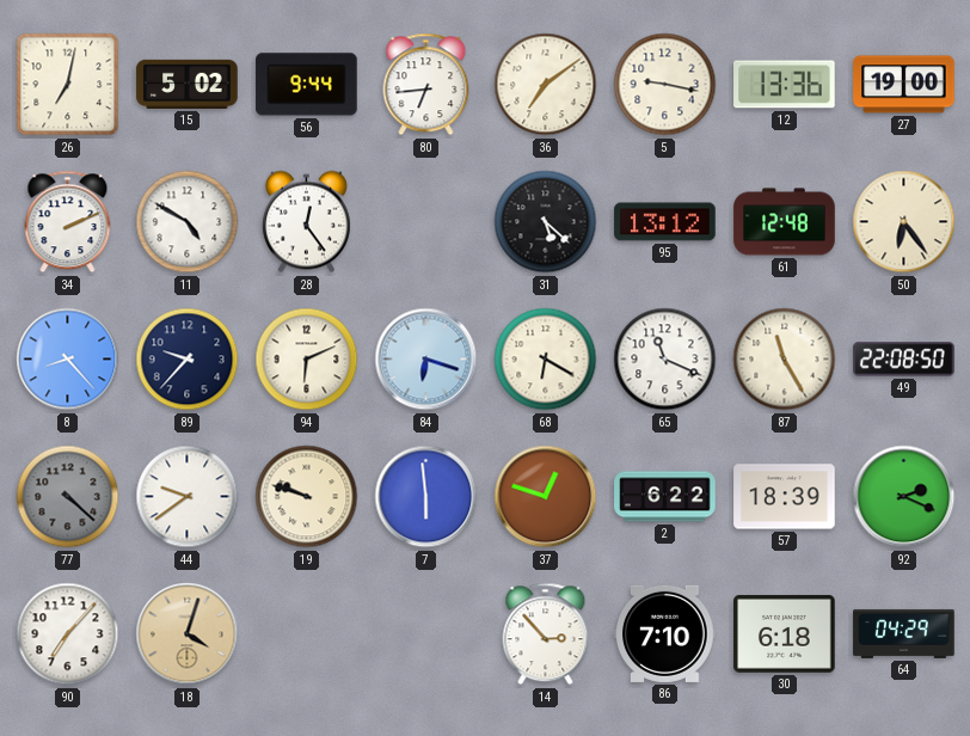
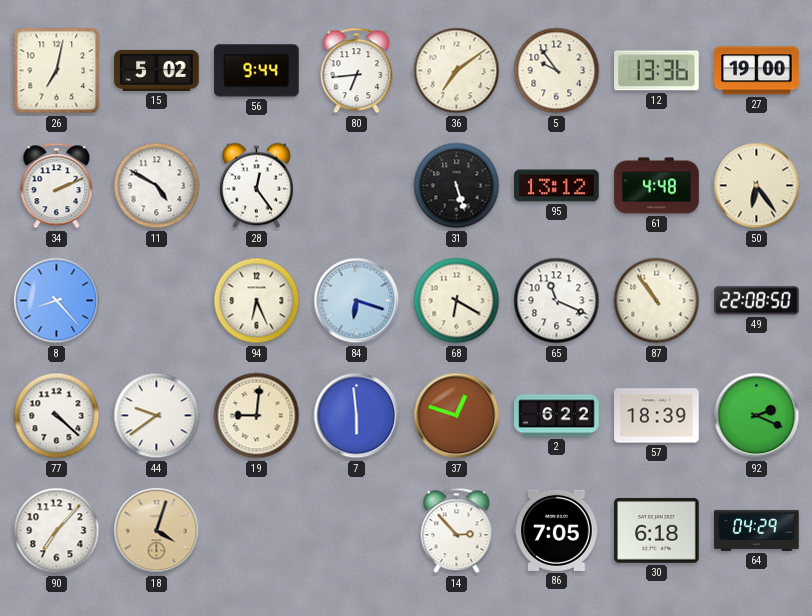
5: 9:17 -> 9:54 (557, 71)
31: 5:22 -> 5:27 (457, 186)
61: 12:48 -> 4:48 (657, 186)
89: 9:37 -> none (188, 360)
94: 6:11 -> 6:26 (257, 301)
87: 11:25 -> 10:54 (657, 301)
77 dial: grey -> white (57, 416)
19: 9:48 -> 9:01 (257, 416)
86: 7:10 -> 7:05 (557, 530)
